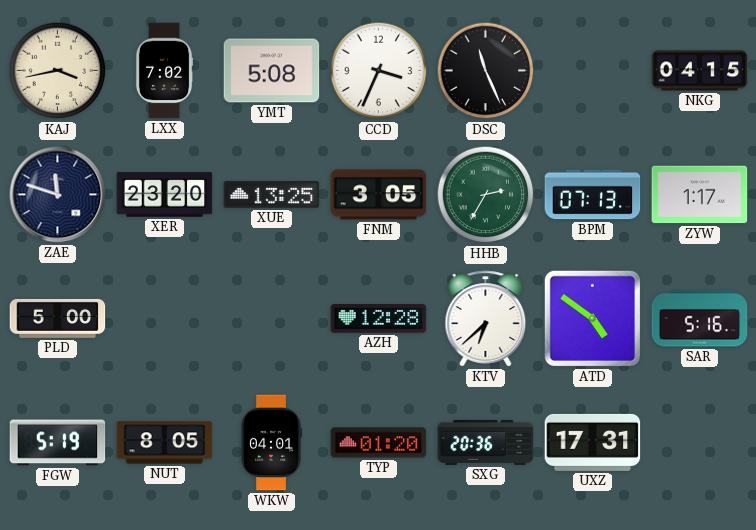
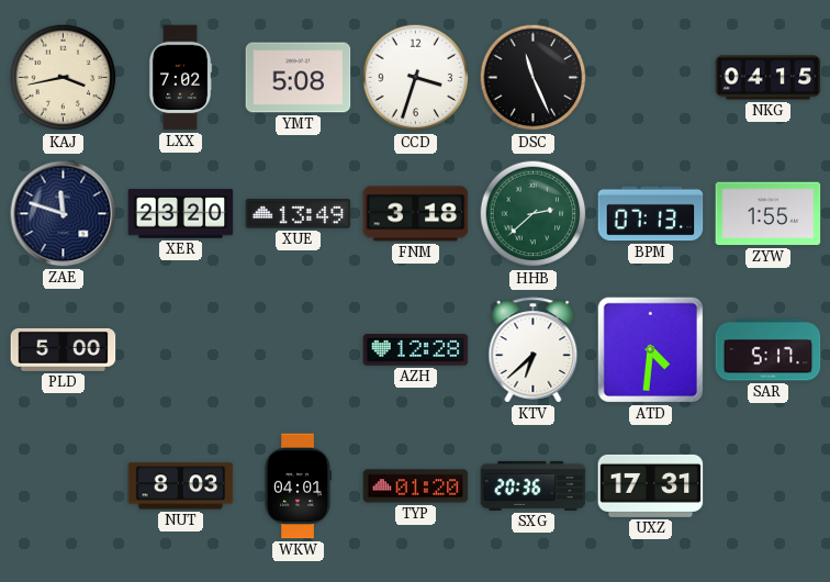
CCD: 3:34 -> 3:33 (416, 78)
XUE: 13:25 -> 13:49 (299, 214)
FNM: 3:05 -> 3:18 (416, 214)
HHB: 2:35 -> 2:38 (534, 214)
ZYW: 1:17 -> 1:55 (769, 214)
ATD: 4:51 -> 4:31 (650, 349)
SAR: 5:16 -> 5:17 (769, 350)
FGW: 5:19 -> none (58, 443)
NUT: 8:05 -> 8:03 (181, 486)
